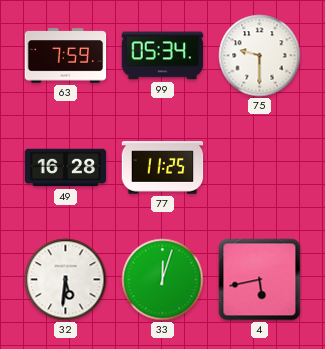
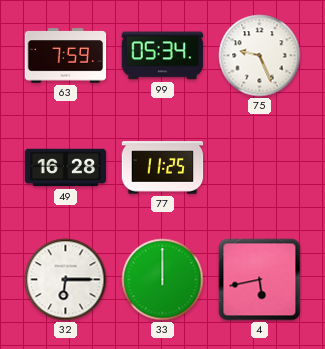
75: 9:30 -> 9:26 (260, 56)
32: 5:31 -> 6:15 (66, 280)
33: 12:03 -> 12:00 (163, 280)
